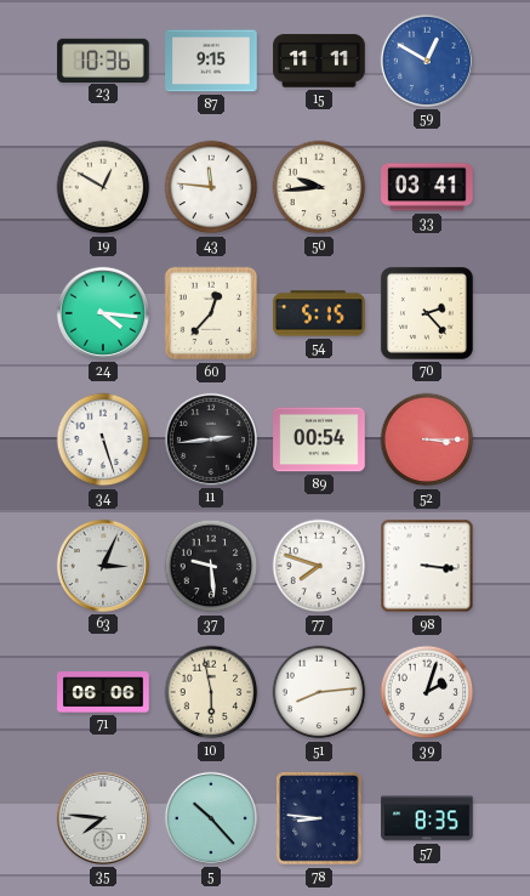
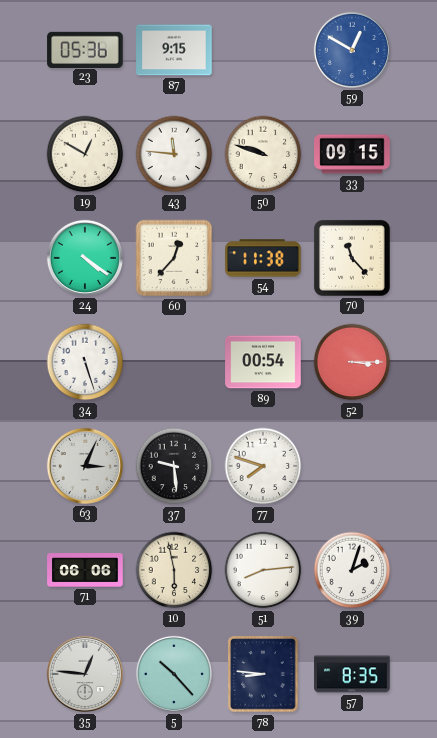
23: 10:36 -> 05:36 (85, 49)
15: 11:11 -> none (319, 61)
50: 9:44 -> 9:48 (263, 154)
33: 03:41 -> 09:15 (352, 154)
24: 4:16 -> 4:21 (85, 258)
54: 5:15 -> 11:38 (263, 258)
70: 2:23 -> 11:23 (352, 258)
11: 2:44 -> none (211, 440)
98: 3:16 -> none (427, 566)
35: 7:46 -> 12:46 (85, 674)
